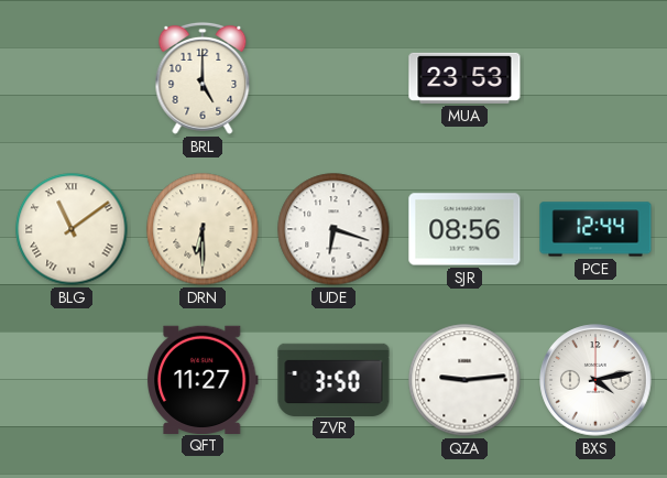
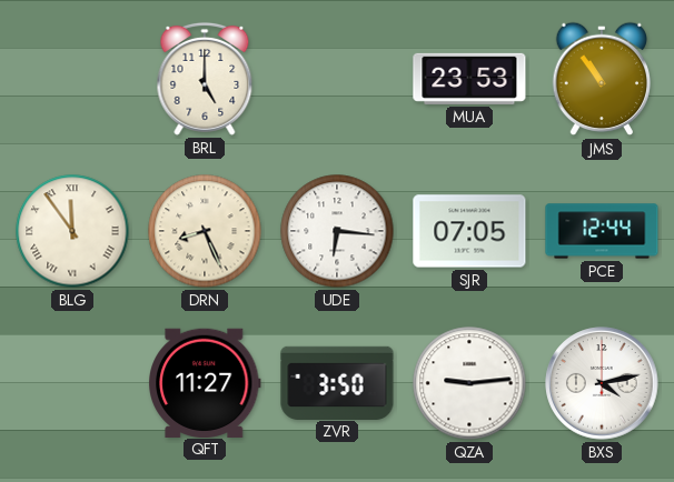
JMS: none -> 10:54 (602, 79)
BLG: 11:09 -> 11:54 (72, 231)
DRN: 6:30 -> 8:26 (205, 231)
UDE: 6:18 -> 6:16 (337, 231)
SJR: 08:56 -> 07:05 (469, 231)
